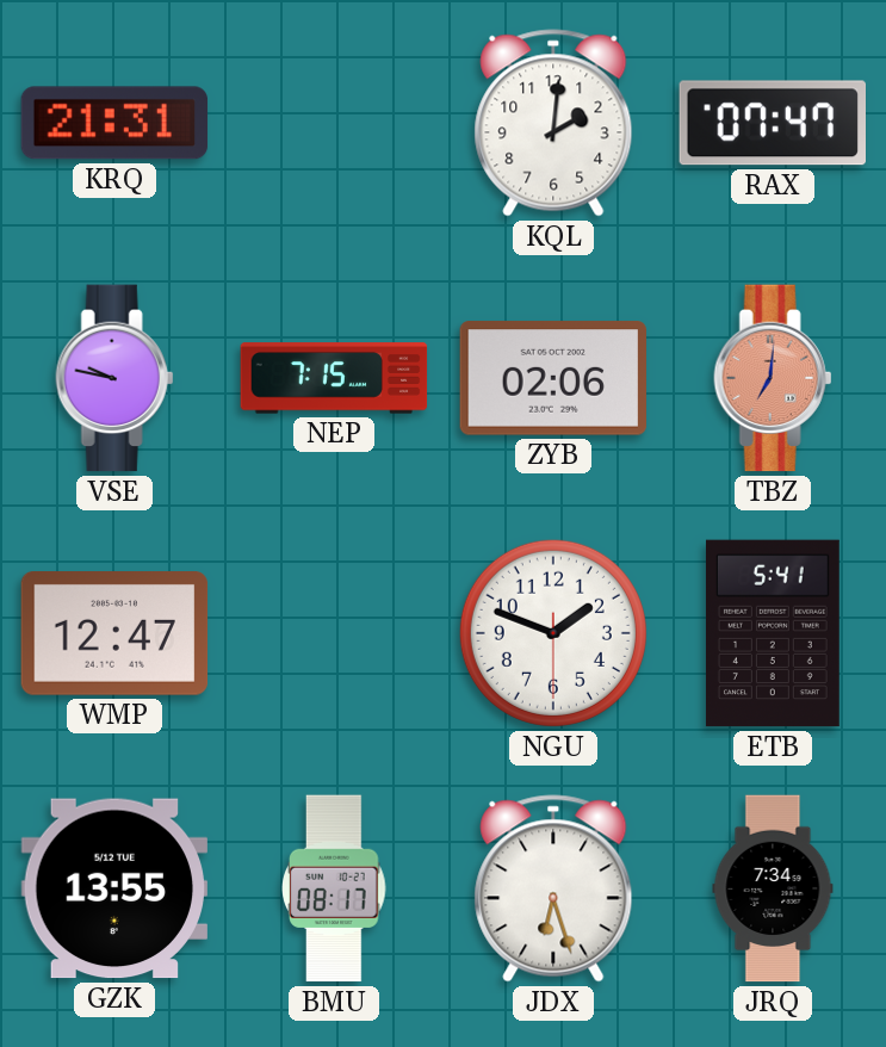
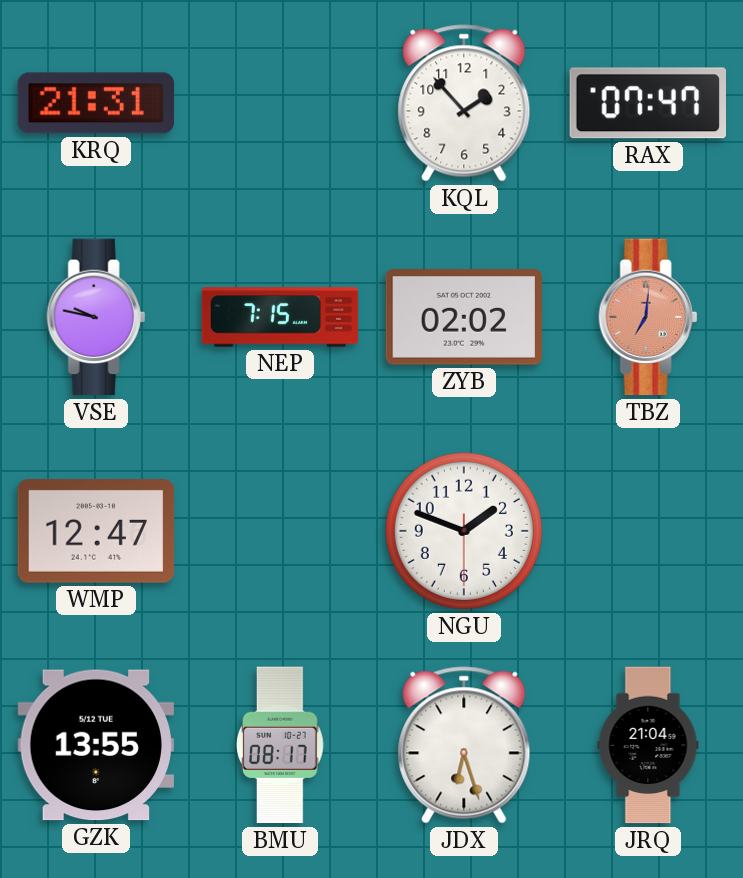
KQL: 2:01 -> 1:53 (464, 103)
ZYB: 02:06 -> 02:02 (464, 317)
ETB: 5:41 -> none (773, 633)
JRQ: 7:34 -> 21:04 (648, 745)
